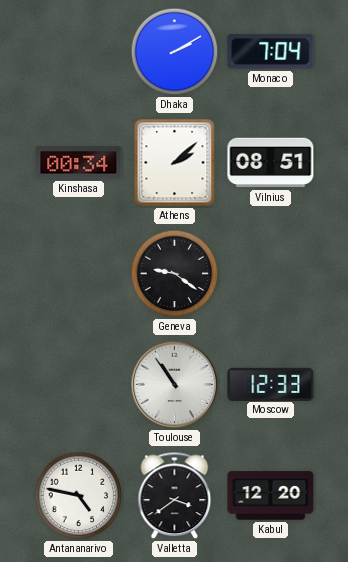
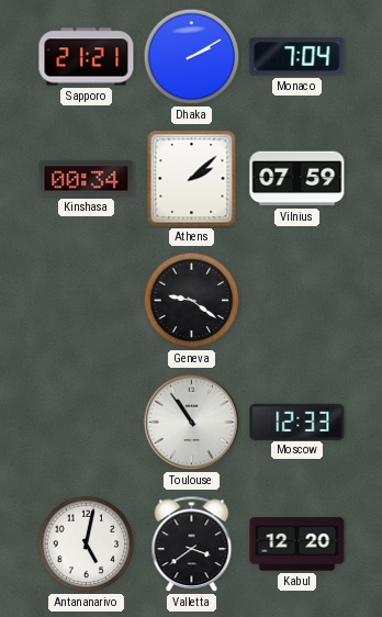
Sapporo: none -> 21:21 (87, 57)
Vilnius: 08:51 -> 07:59 (297, 179)
Antananarivo: 4:47 -> 5:02 (87, 545)
